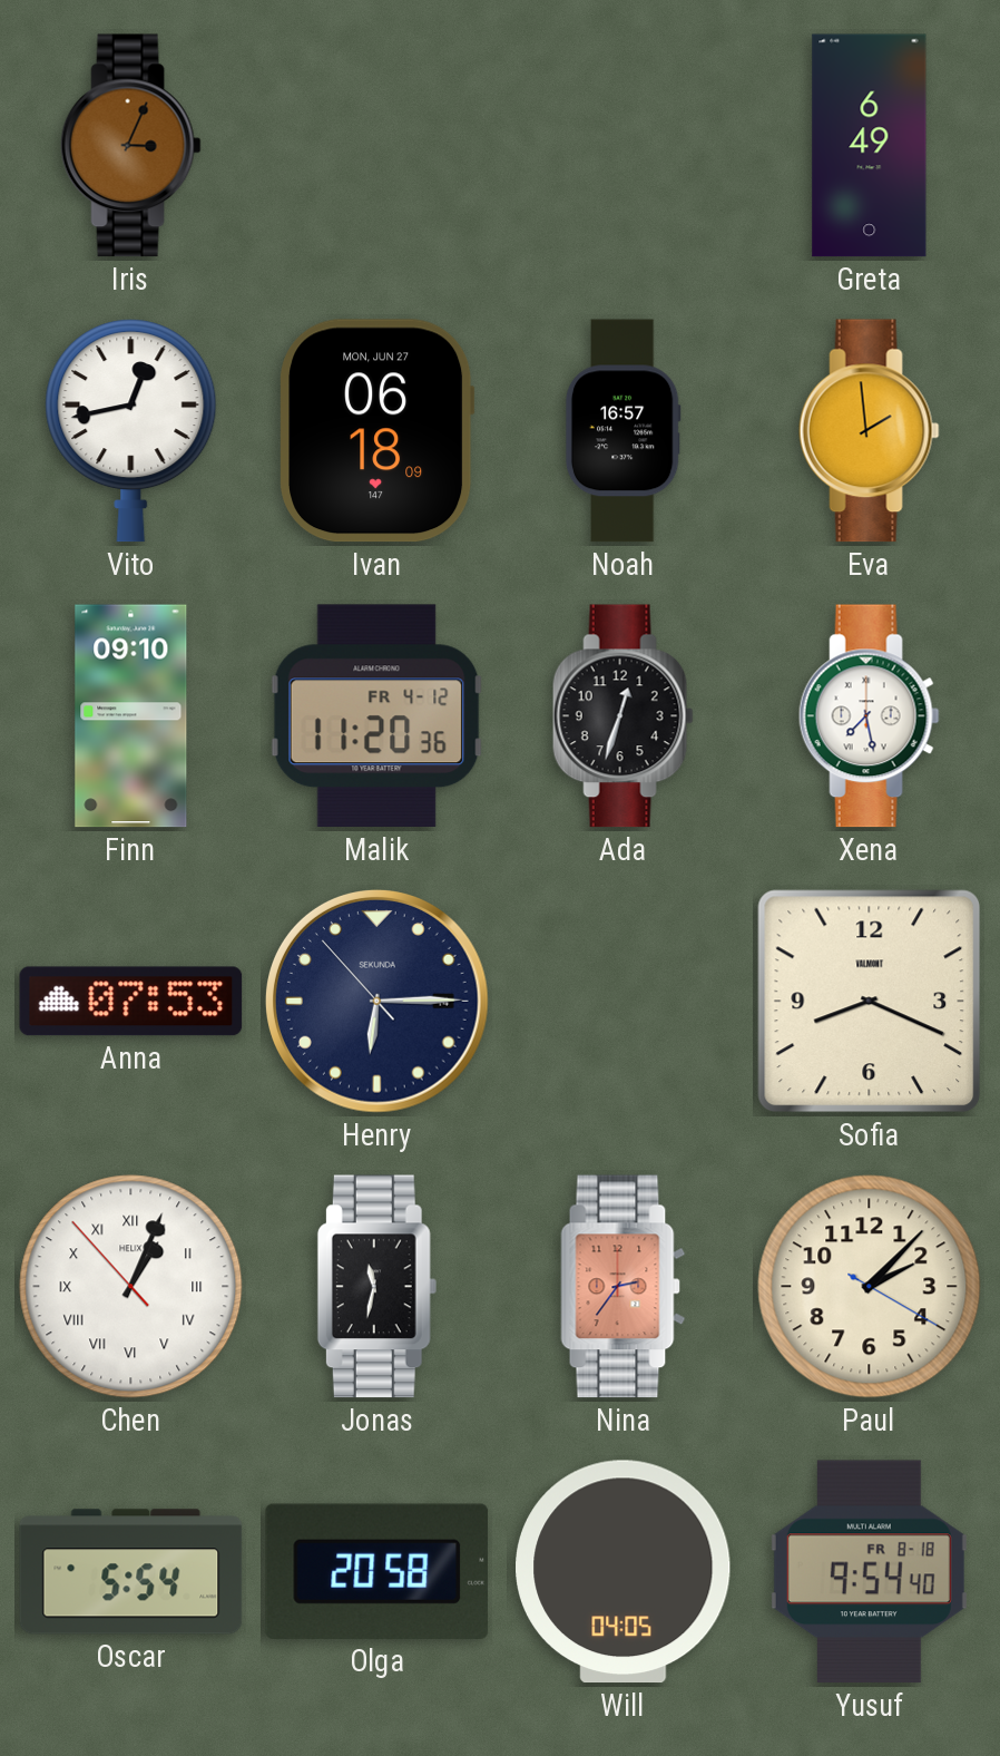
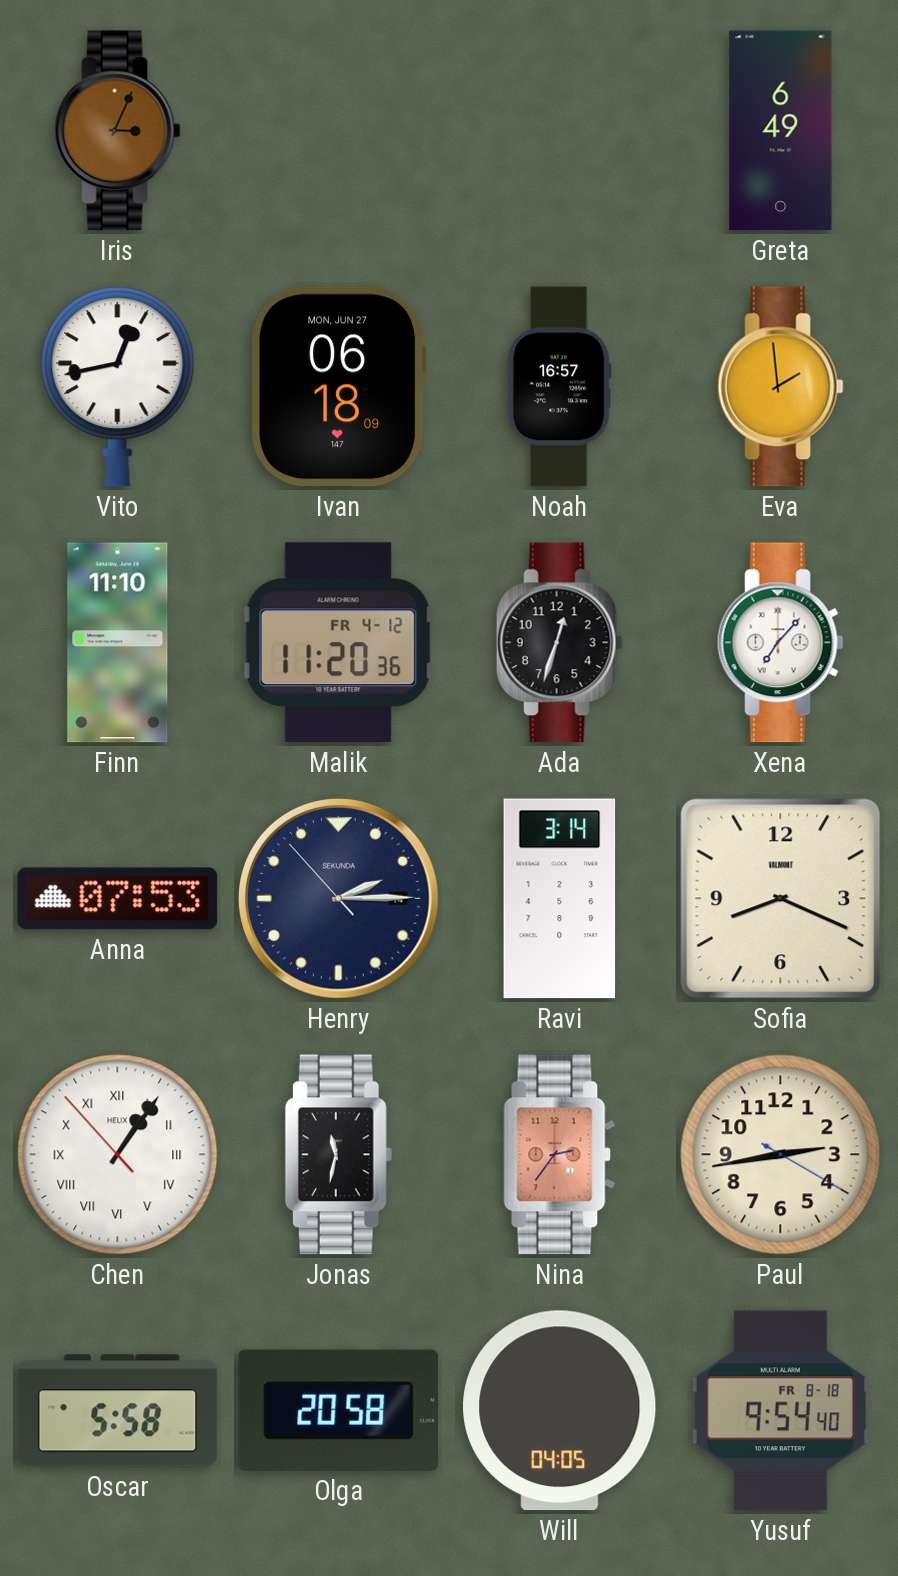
Finn: 09:10 -> 11:10 (118, 643)
Xena: 7:28 -> 7:07 (780, 643)
Henry: 6:14 -> 2:14 (339, 899)
Ravi: none -> 3:14 (560, 899)
Chen: 1:03 -> 1:05 (118, 1155)
Paul: 2:07 -> 2:43 (781, 1155)
Oscar: 5:54 -> 5:58 (118, 1411)
